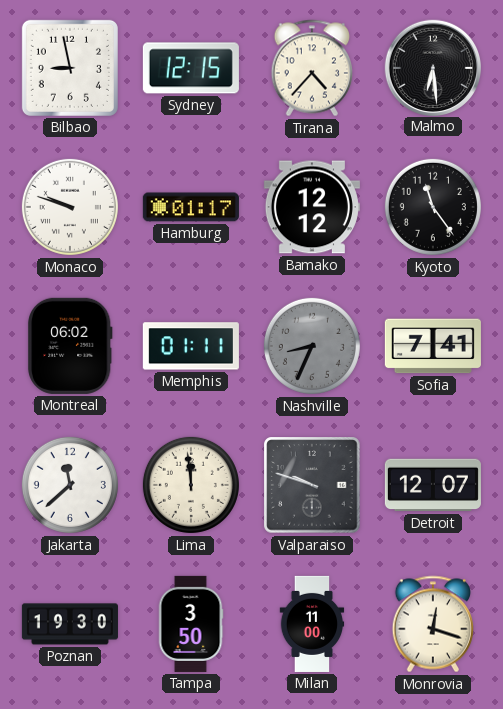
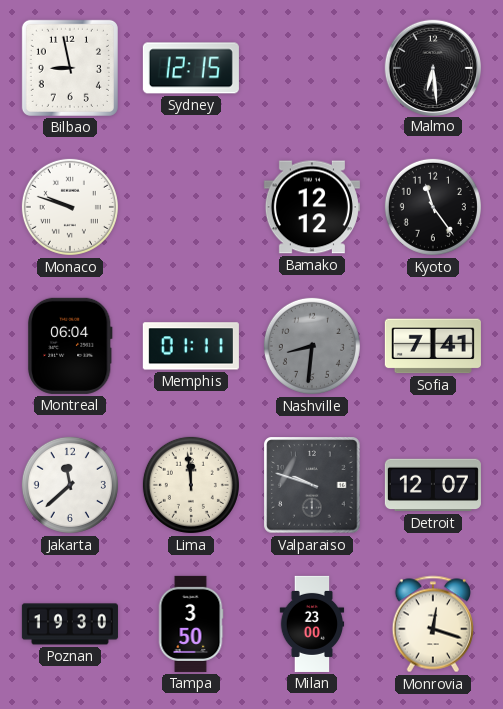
Tirana: 4:37 -> none (311, 68)
Hamburg: 01:17 -> none (191, 207)
Montreal: 06:02 -> 06:04 (70, 346)
Nashville: 8:34 -> 8:31 (312, 346)
Milan: 11:00 -> 23:00 (312, 624)
